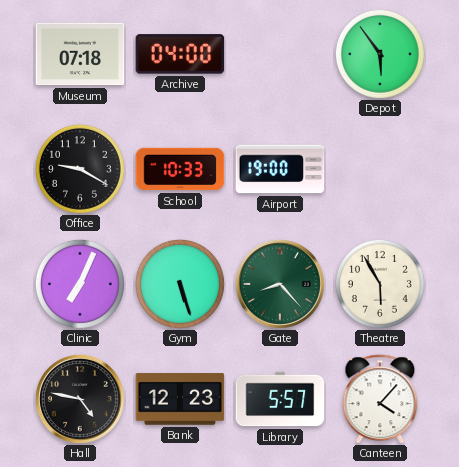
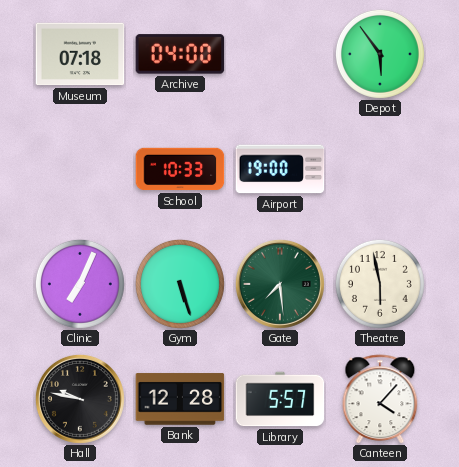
Office: 9:20 -> none (80, 169)
Gate: 8:23 -> 7:29 (280, 284)
Theatre: 5:55 -> 5:58 (380, 284)
Hall: 4:47 -> 9:47 (80, 399)
Bank: 12:23 -> 12:28 (180, 399)
